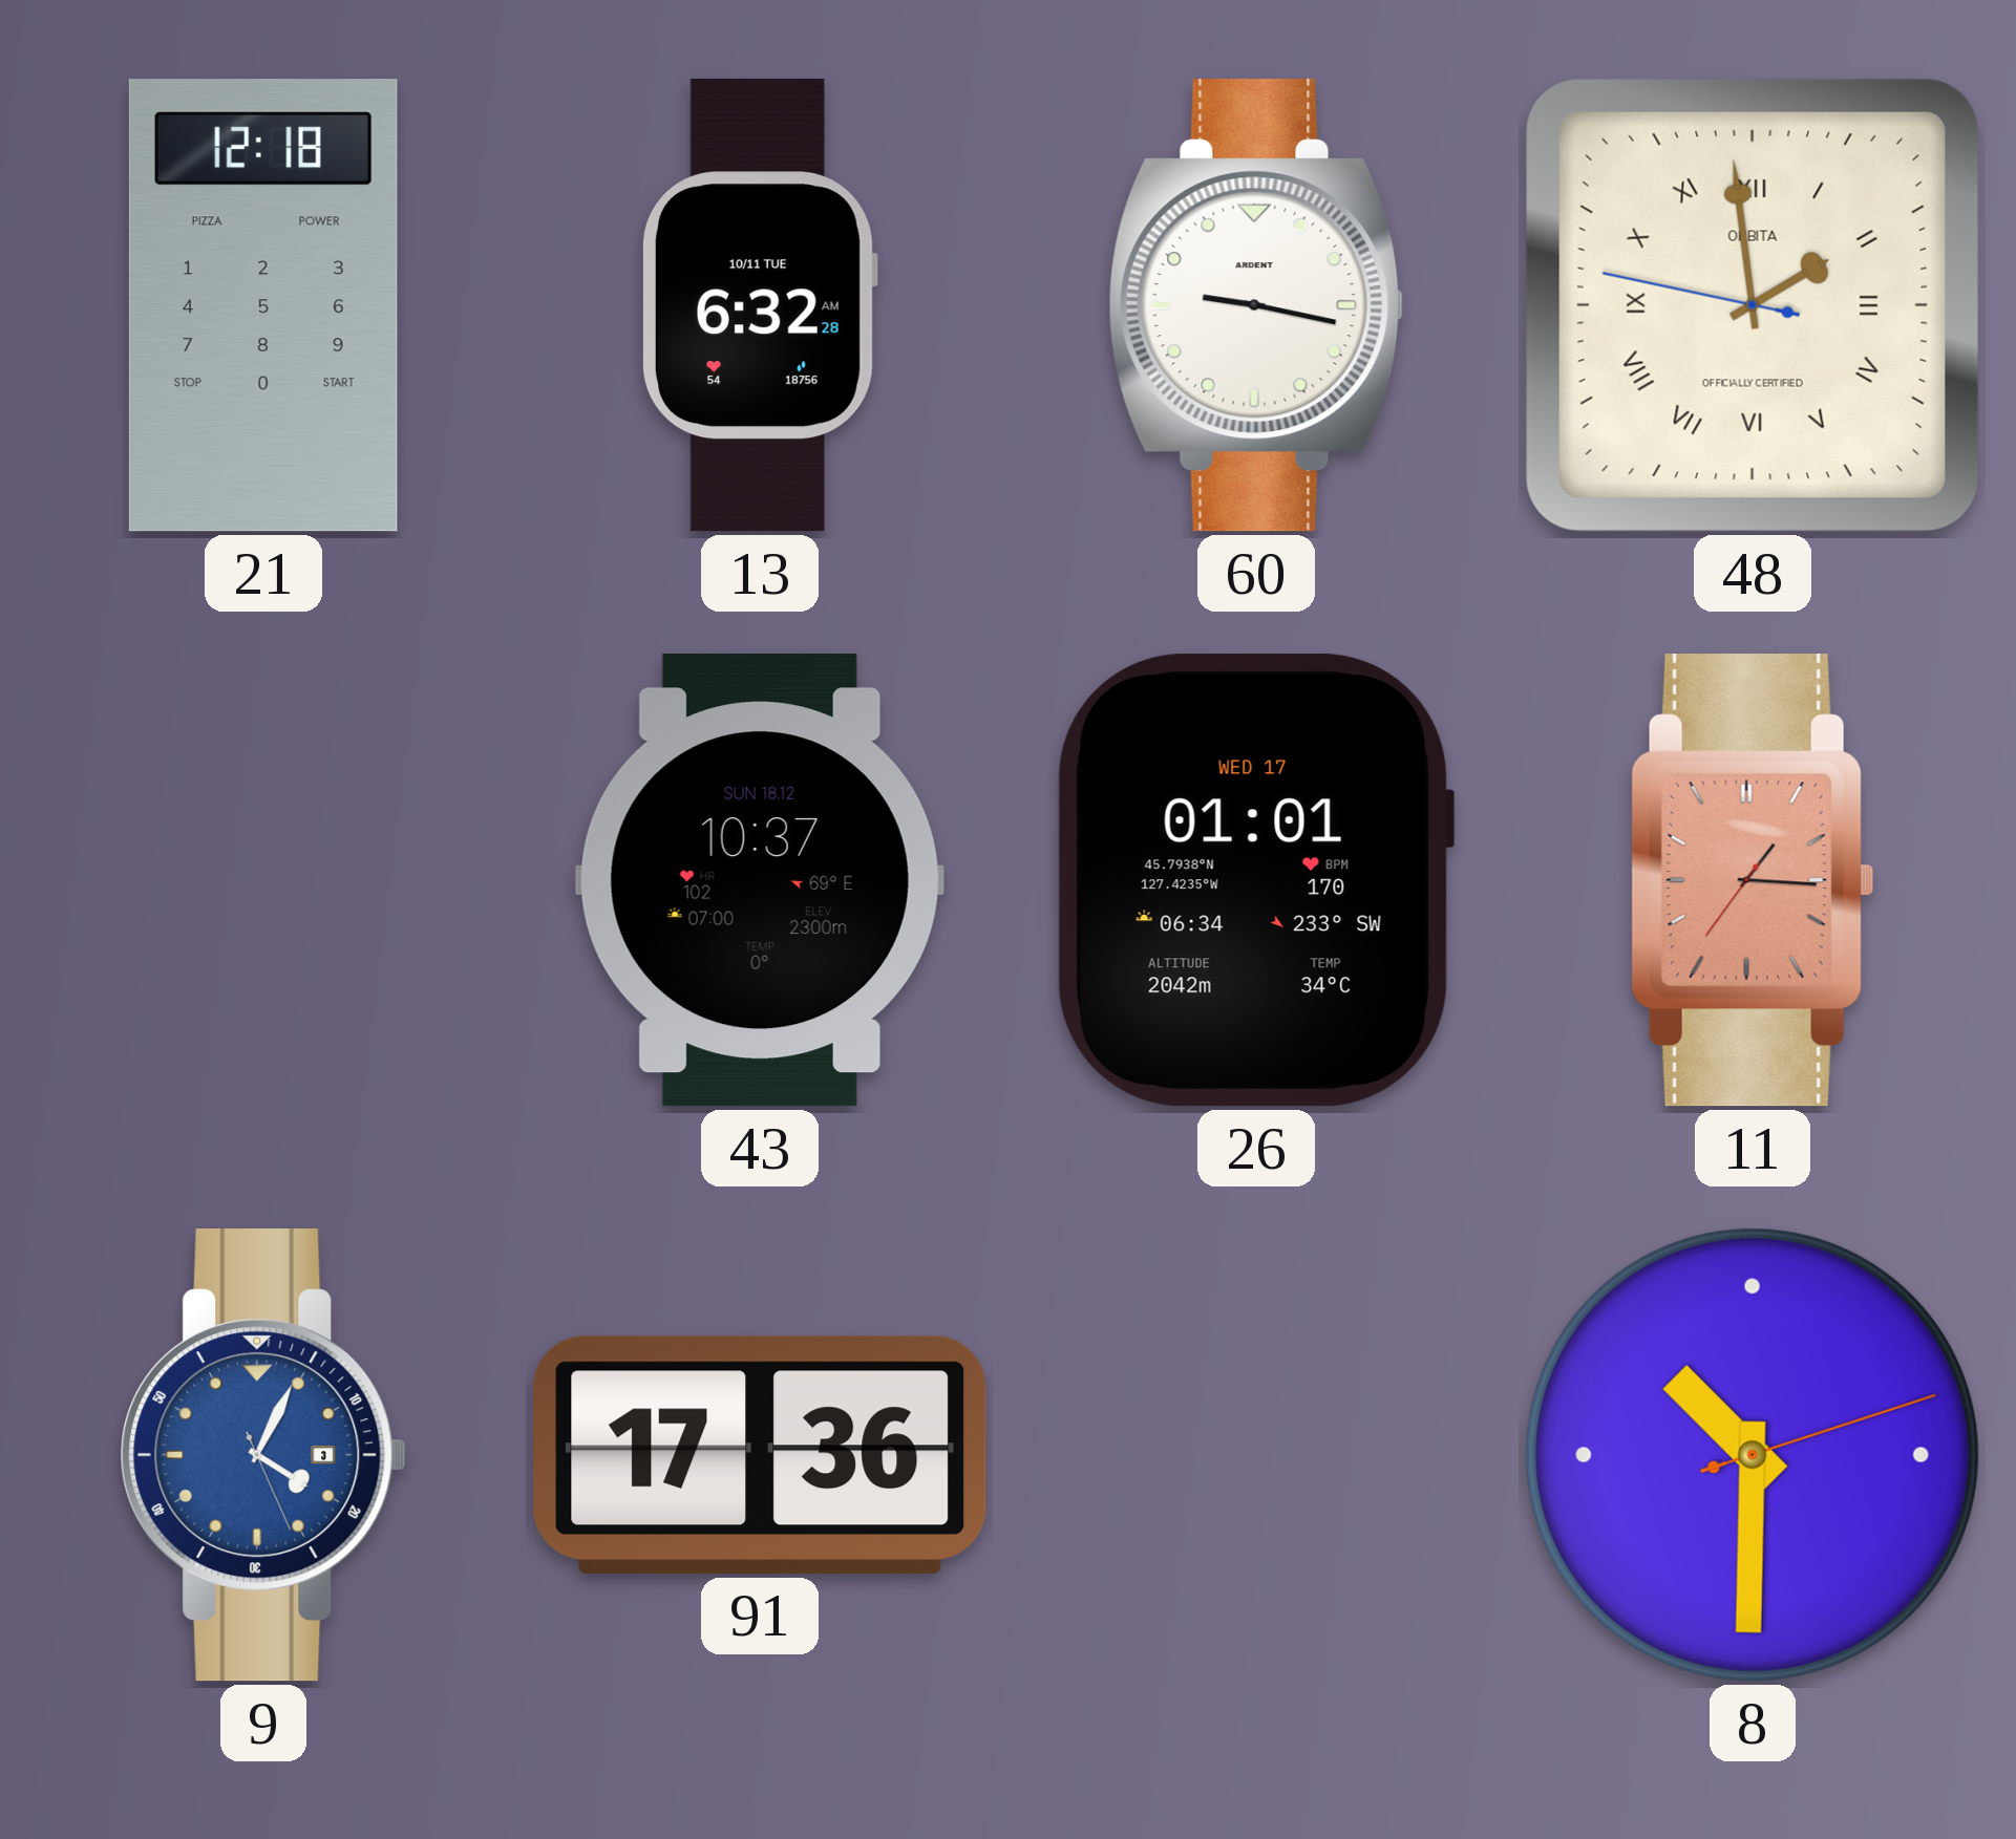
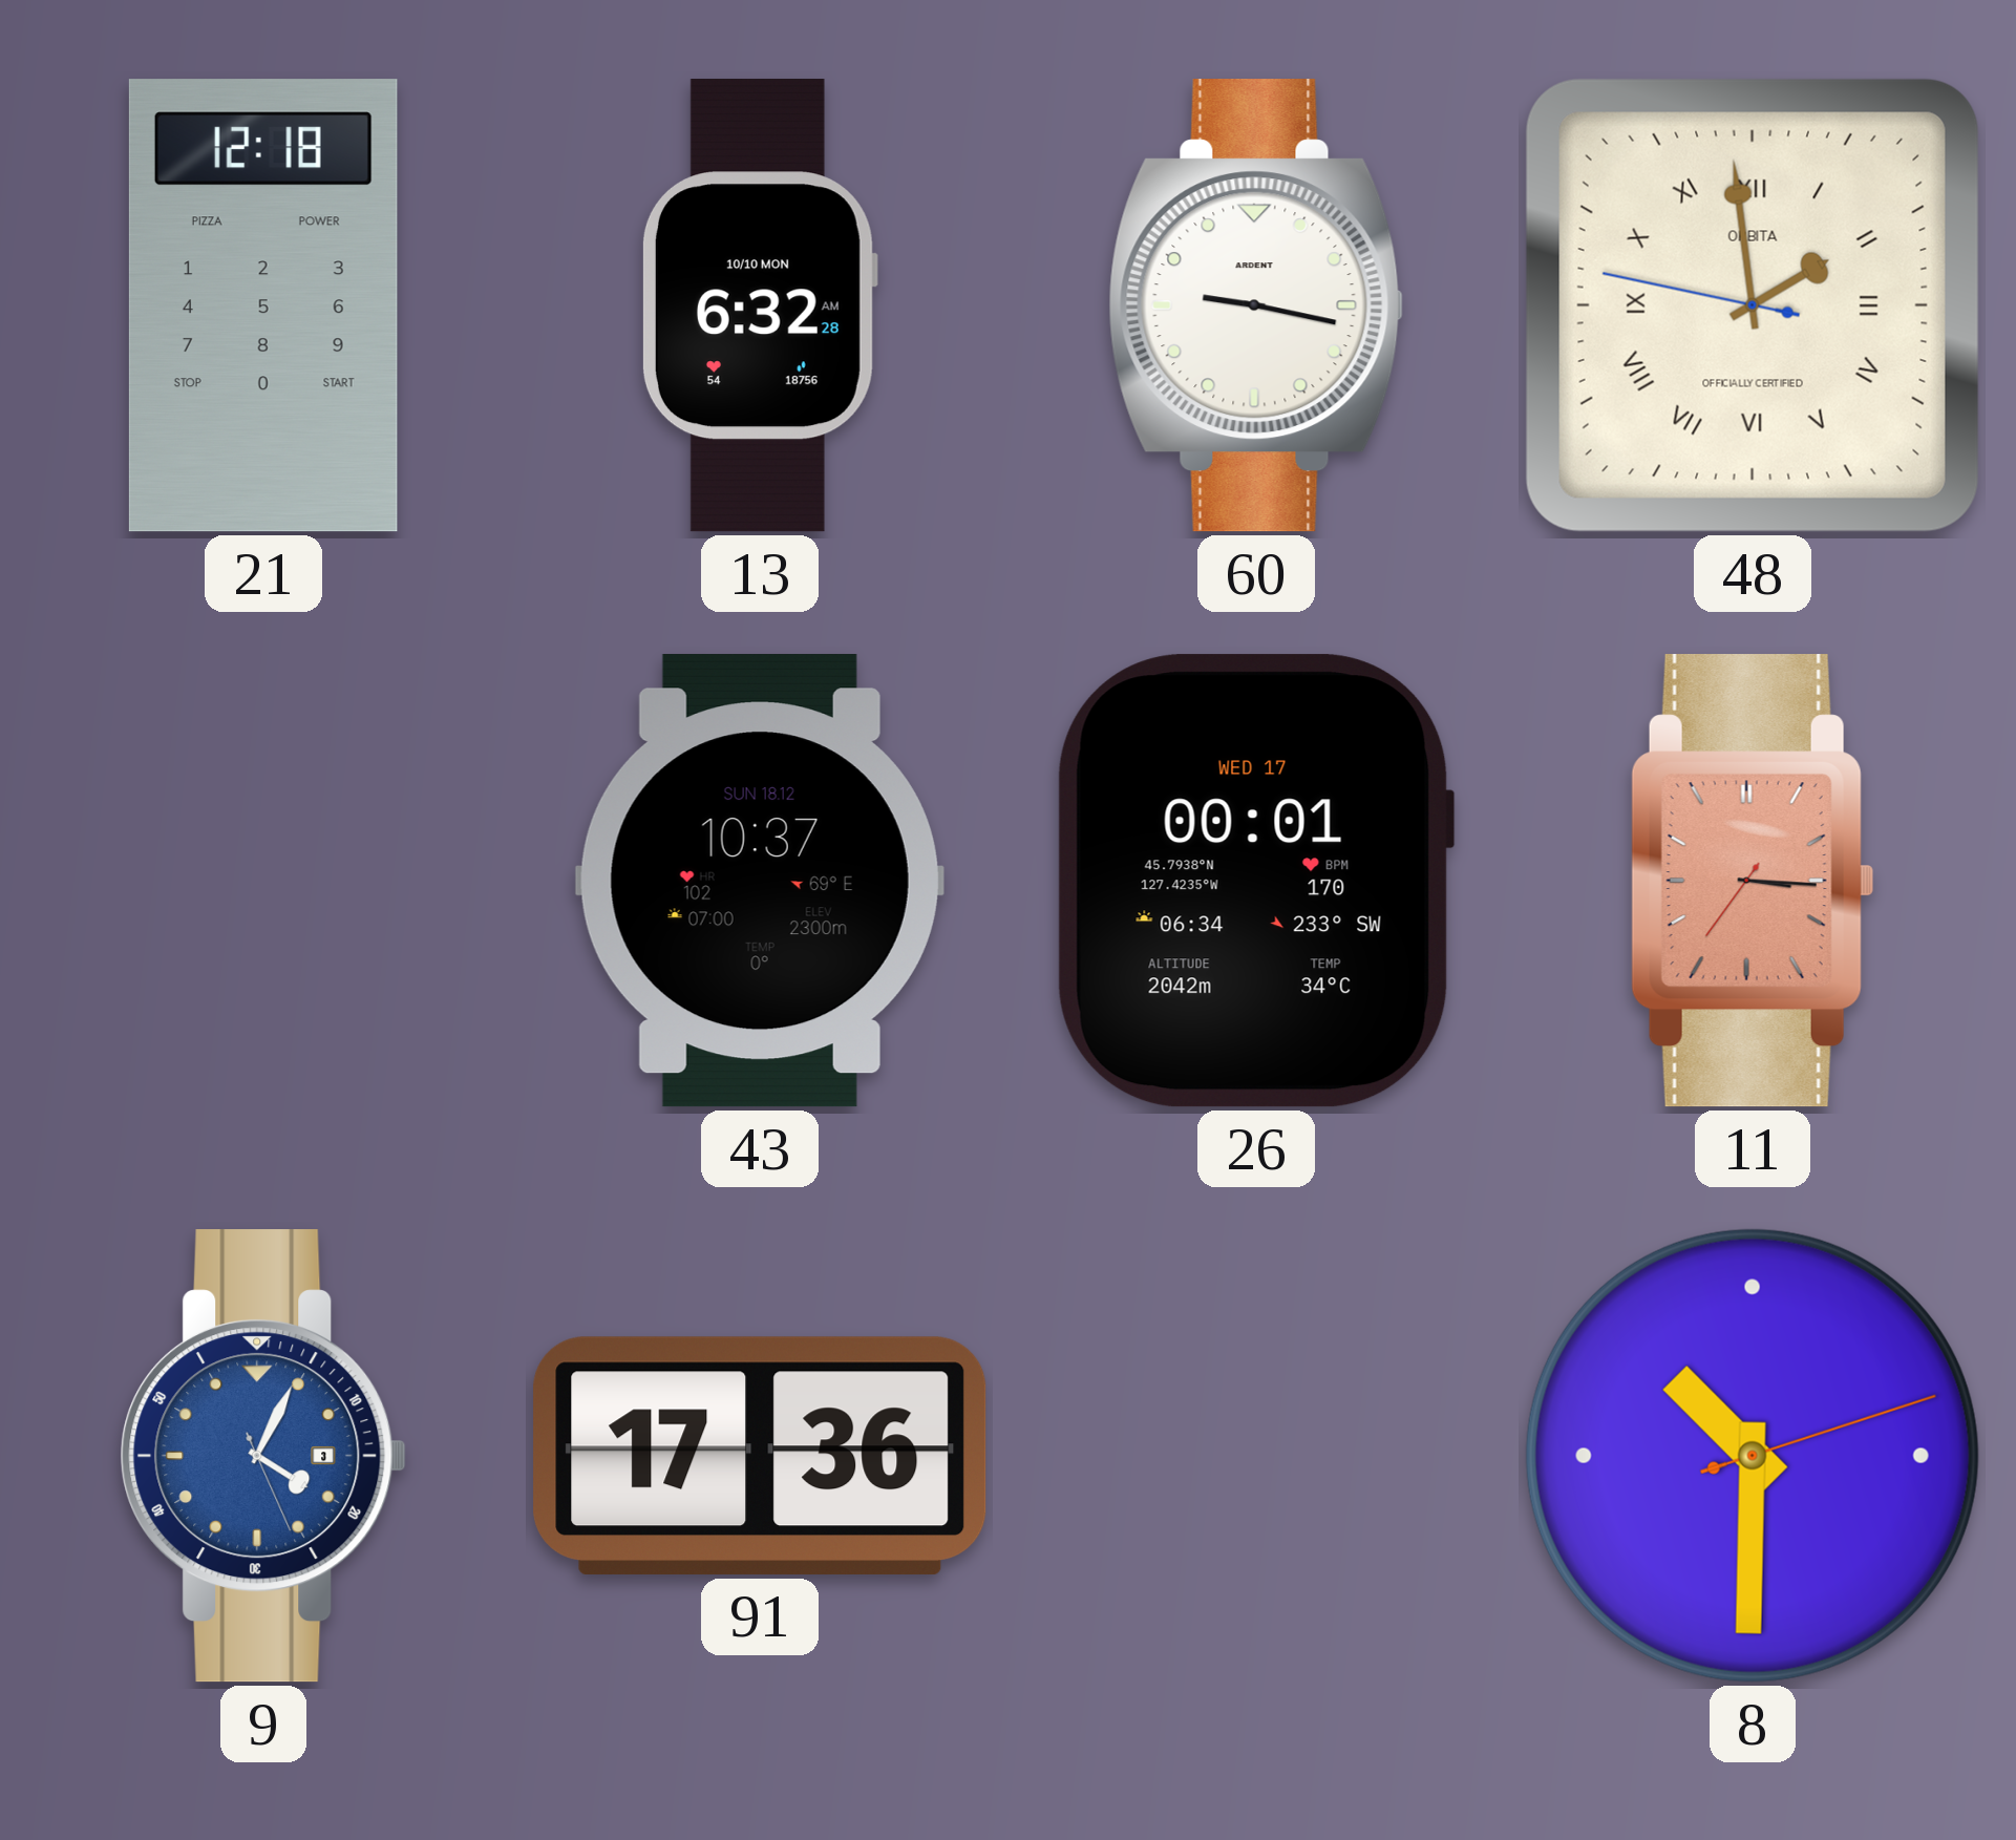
13 date: 10/11 TUE -> 10/10 MON (759, 305)
26: 01:01 -> 00:01 (1256, 881)
11: 1:15 -> 3:15 (1753, 881)
